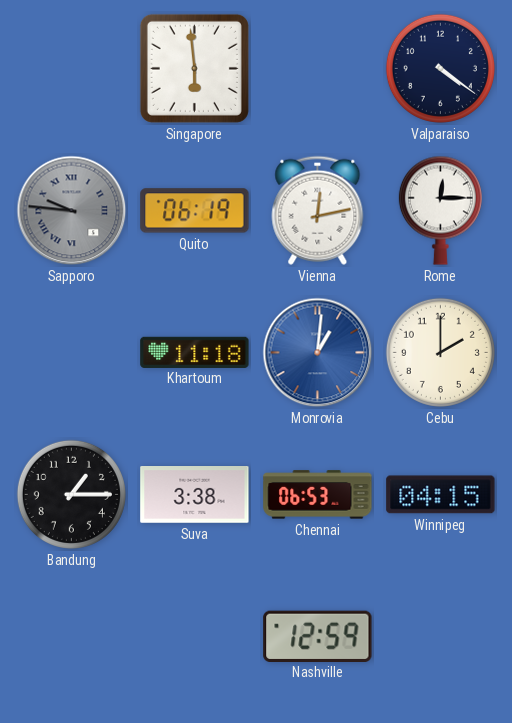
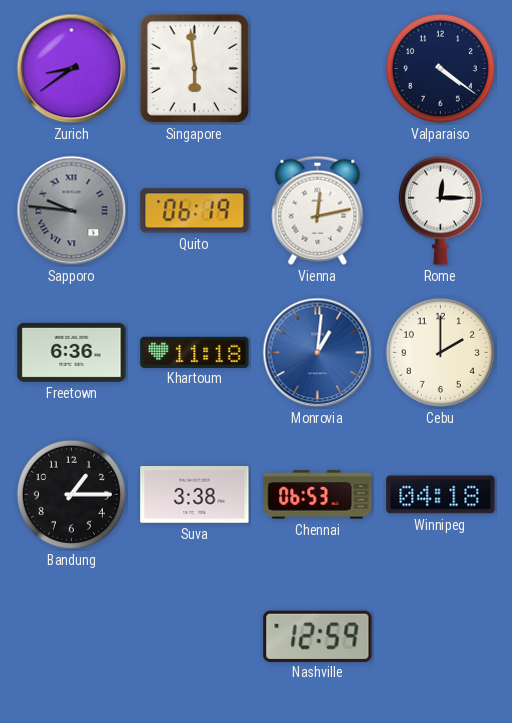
Zurich: none -> 8:39 (72, 69)
Freetown: none -> 6:36 (72, 352)
Winnipeg: 04:15 -> 04:18 (441, 495)
